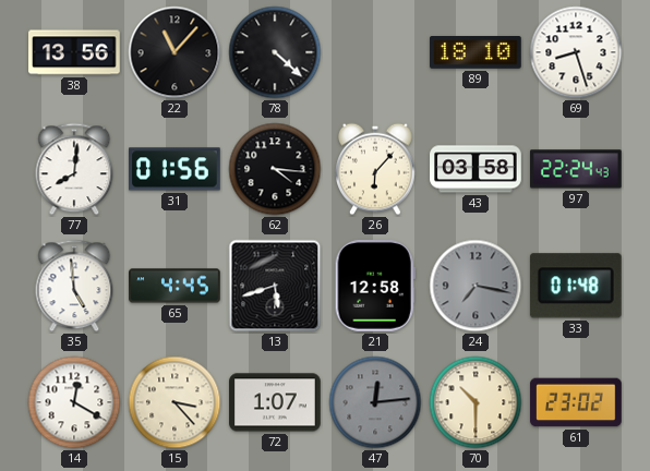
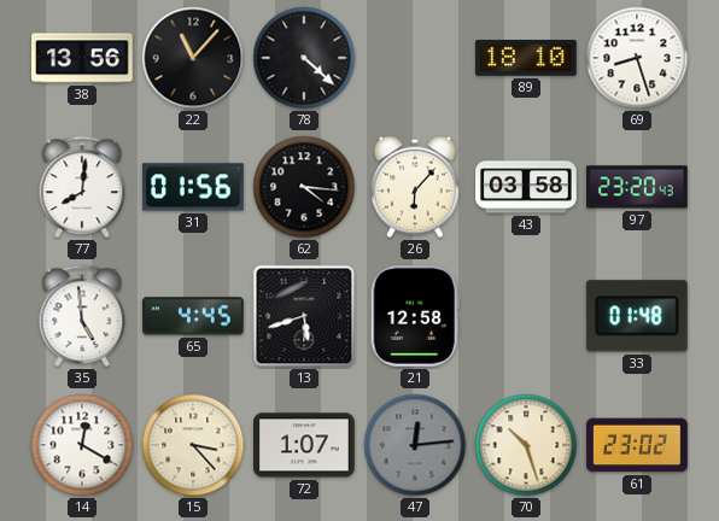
97: 22:24 -> 23:20 (638, 187)
24: 7:17 -> none (476, 286)
70: 10:30 -> 10:27 (526, 445)
